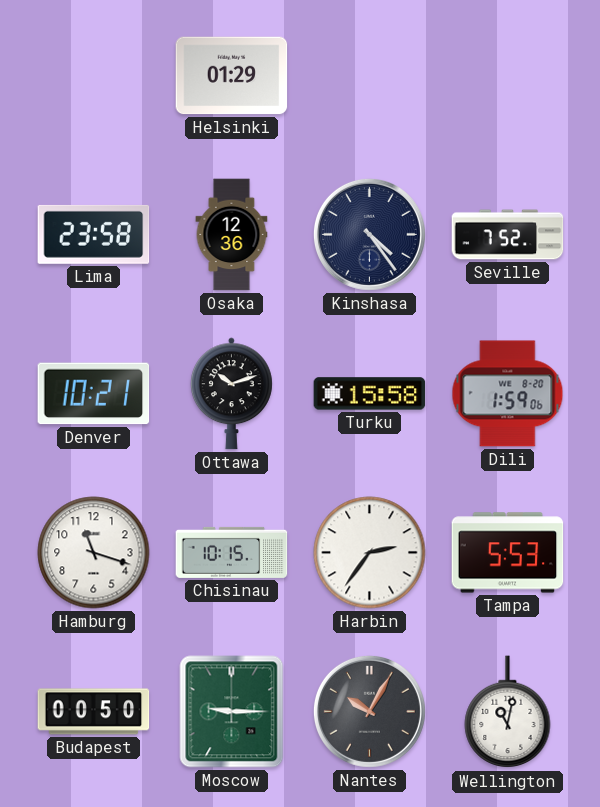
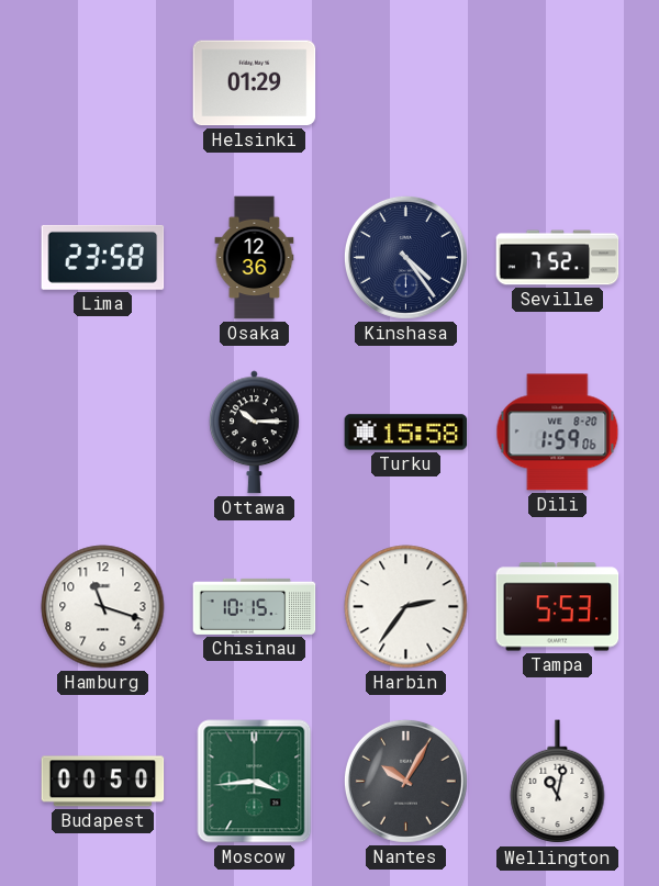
Denver: 10:21 -> none (94, 394)
Ottawa: 10:12 -> 10:15 (254, 433)
Moscow: 9:15 -> 3:44 (255, 782)
